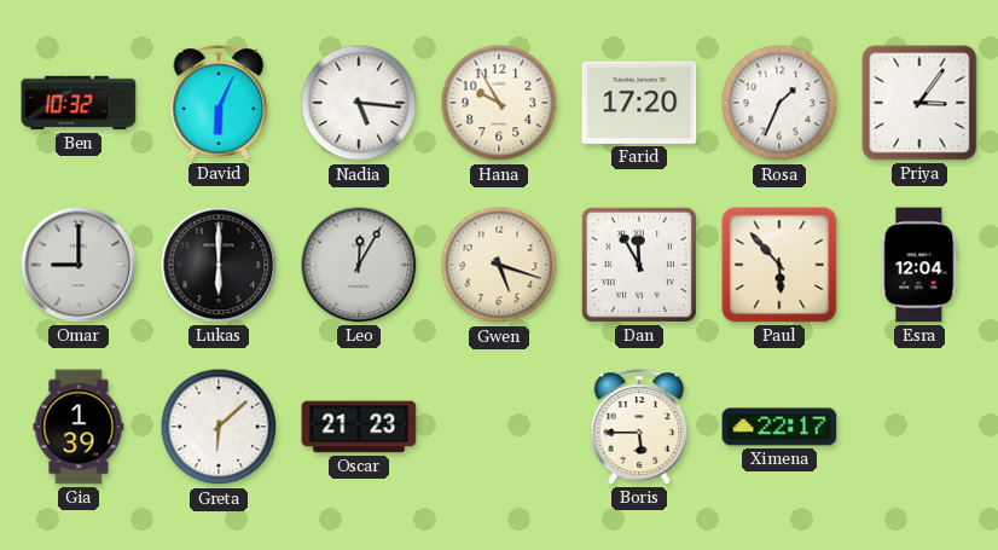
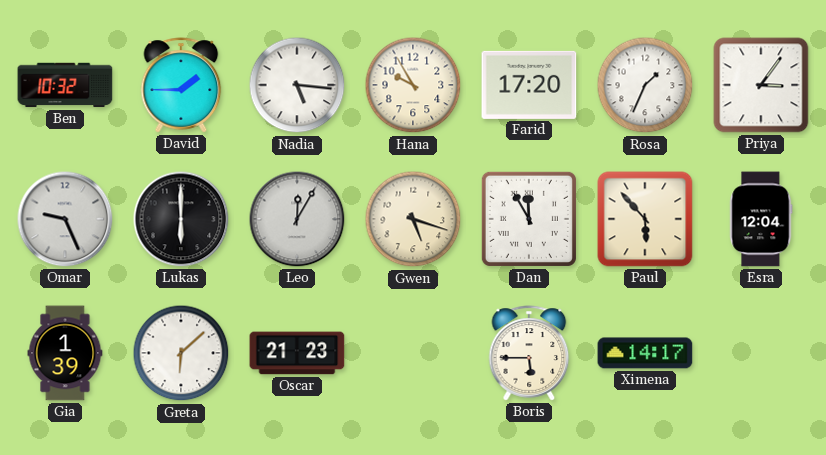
David: 6:04 -> 1:45 (181, 85)
Omar: 9:00 -> 9:26 (65, 219)
Ximena: 22:17 -> 14:17 (645, 353)
